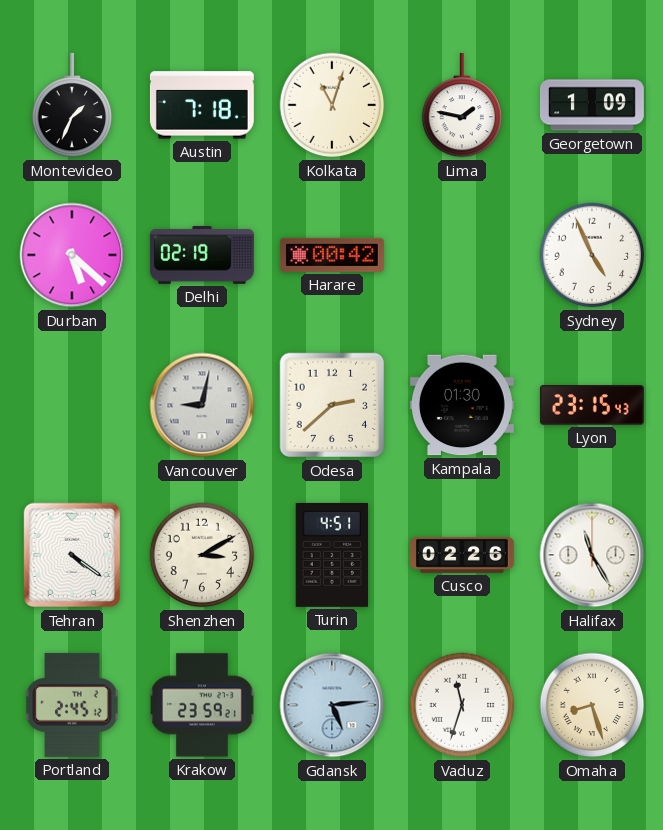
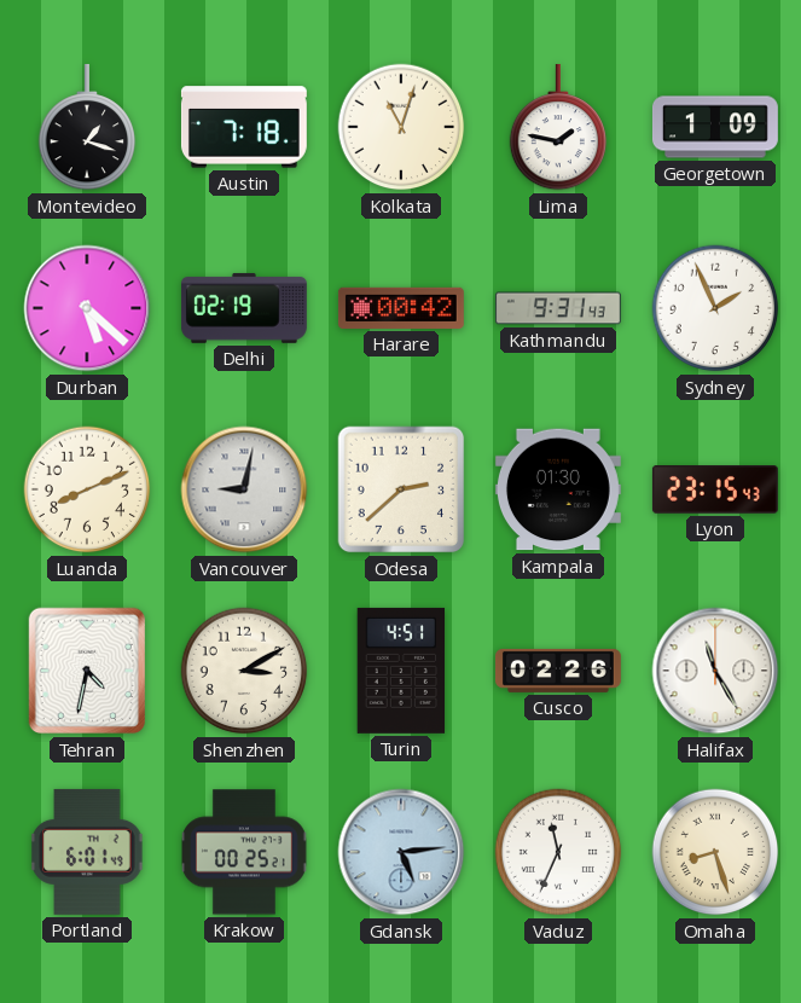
Montevideo: 1:34 -> 1:18 (87, 127)
Kathmandu: none -> 9:31 (558, 308)
Sydney: 4:56 -> 1:56 (715, 308)
Luanda: none -> 8:11 (87, 489)
Tehran: 4:21 -> 4:32 (86, 671)
Portland: 2:45 -> 6:01 (87, 852)
Krakow: 23:59 -> 00:25 (245, 852)
Vaduz: 11:33 -> 11:34 (558, 852)
